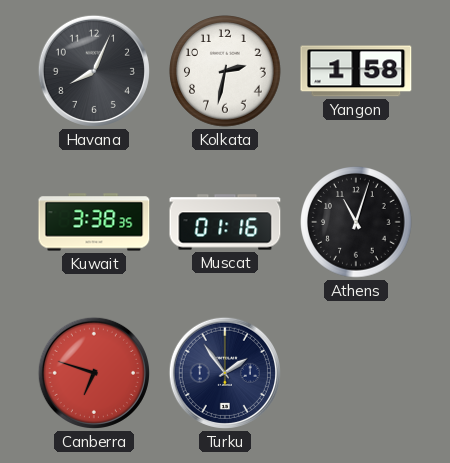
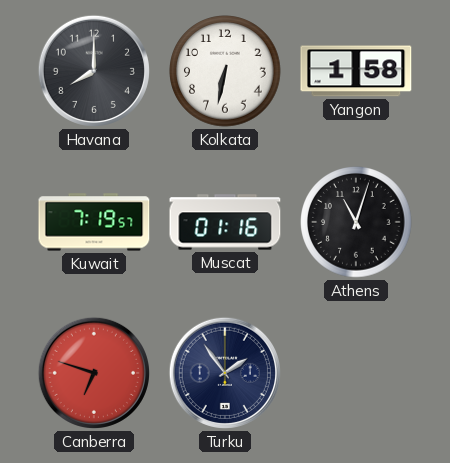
Havana: 8:04 -> 8:00 (94, 71)
Kolkata: 2:32 -> 6:32 (225, 71)
Kuwait: 3:38 -> 7:19 (94, 222)
